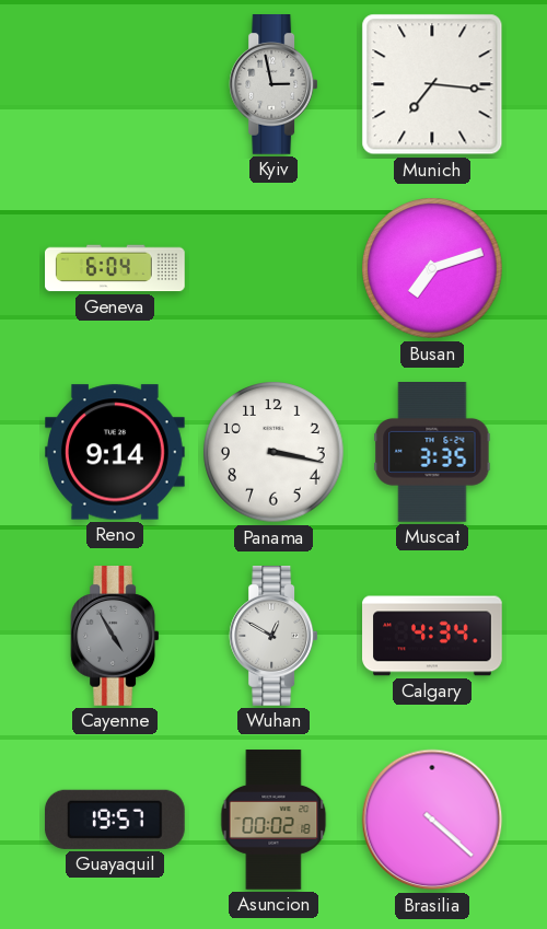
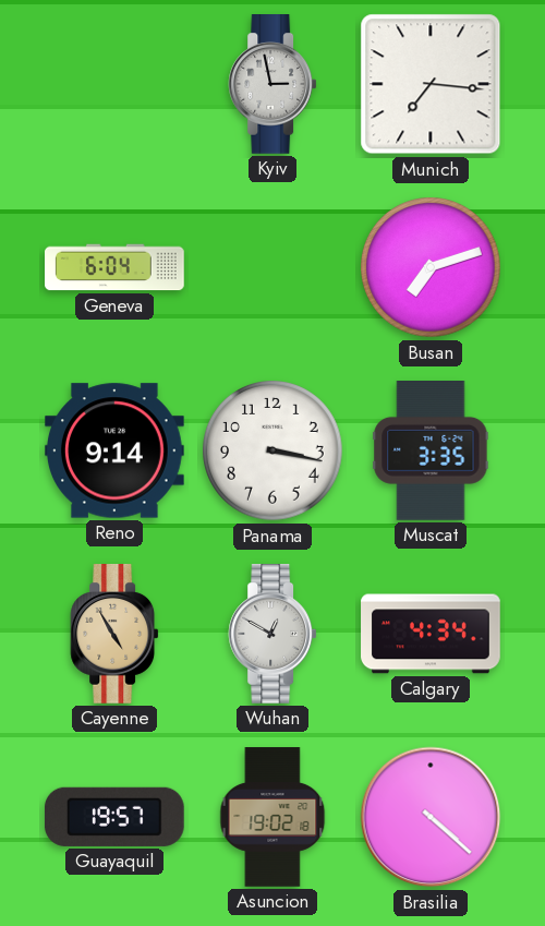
Cayenne dial: grey -> champagne (114, 635)
Asuncion: 00:02 -> 19:02 (272, 817)
